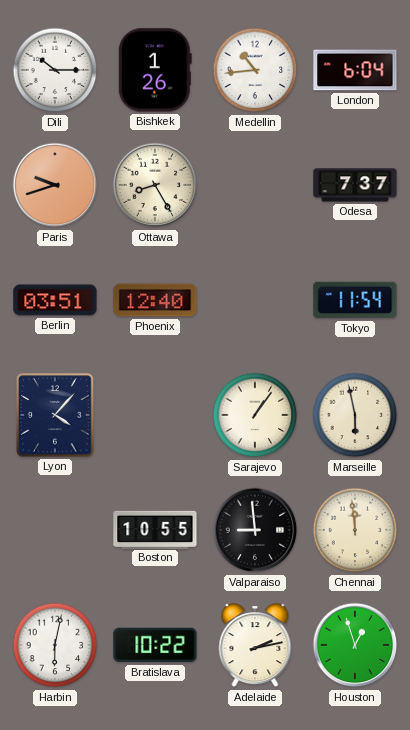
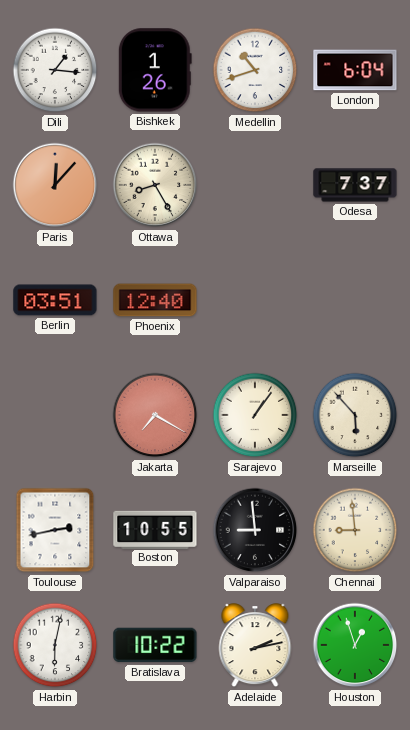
Dili: 10:15 -> 1:16 (55, 70)
Medellin: 10:44 -> 10:42 (255, 70)
Paris: 9:42 -> 12:07 (55, 185)
Tokyo: 11:54 -> none (355, 300)
Lyon: 4:07 -> none (55, 415)
Jakarta: none -> 7:20 (155, 415)
Marseille: 5:58 -> 5:53 (355, 415)
Toulouse: none -> 2:43 (55, 530)
Chennai: 11:59 -> 8:59 (355, 530)
